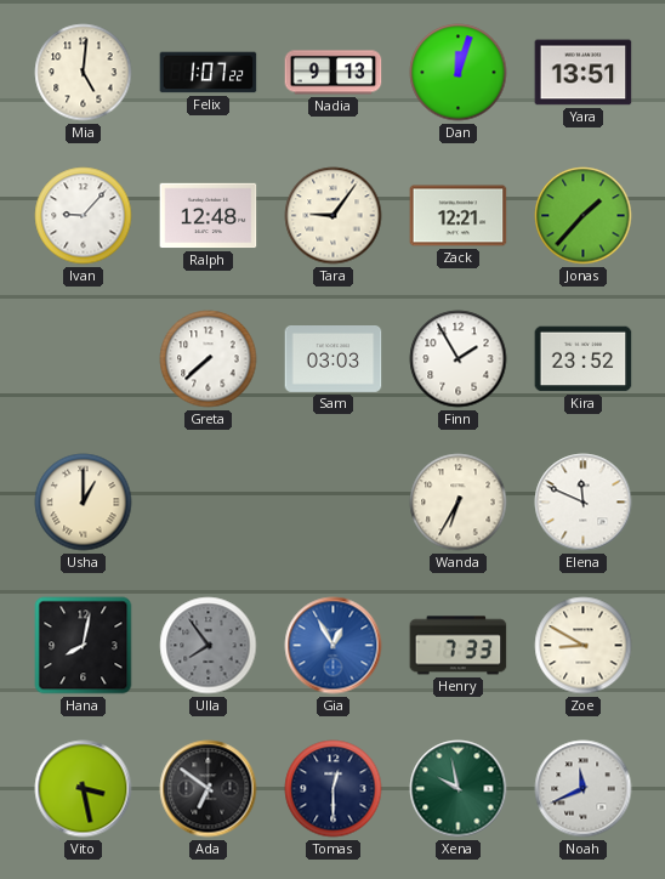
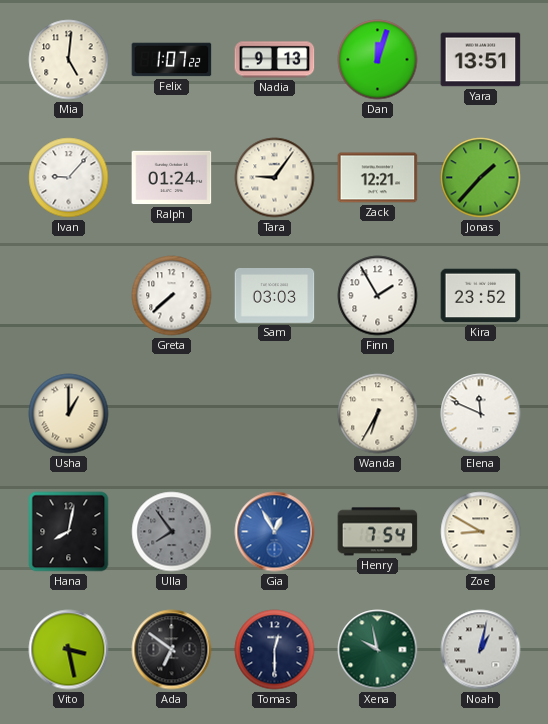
Ralph: 12:48 -> 01:24 (172, 178)
Henry: 7:33 -> 7:54 (378, 532)
Noah: 11:41 -> 1:02 (481, 650)
